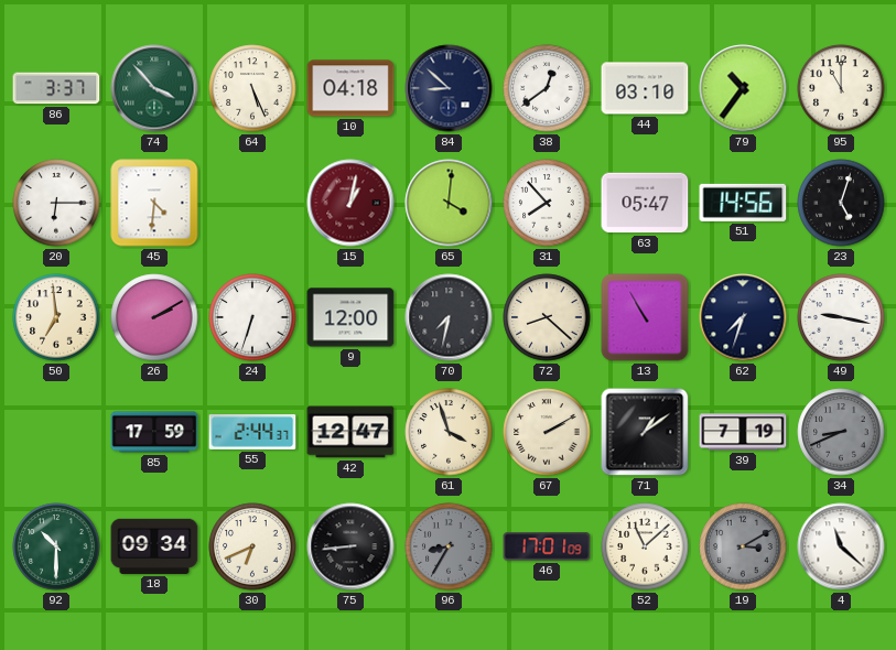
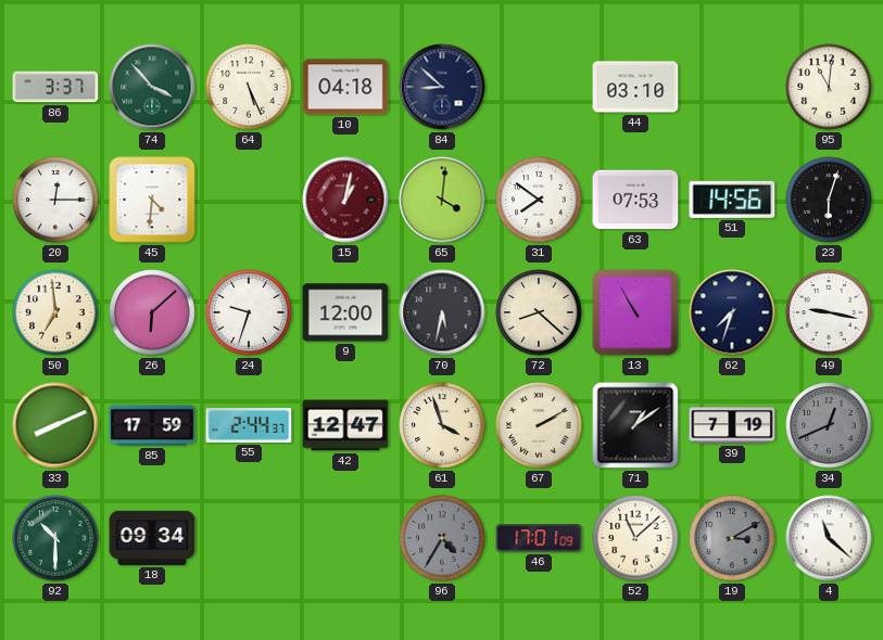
38: 12:39 -> none (547, 88)
79: 10:36 -> none (743, 88)
95: 11:00 -> 11:01 (829, 87)
20: 6:15 -> 12:15 (55, 200)
31: 7:53 -> 7:51 (539, 200)
63: 05:47 -> 07:53 (635, 200)
23: 5:03 -> 6:03 (829, 200)
26: 2:10 -> 6:08 (152, 312)
24: 6:33 -> 9:33 (249, 312)
70: 7:32 -> 5:32 (442, 312)
33: none -> 8:11 (55, 425)
34: 8:41 -> 12:41 (829, 425)
30: 6:41 -> none (252, 546)
75: 8:44 -> none (350, 546)
96: 8:35 -> 4:35 (442, 538)
